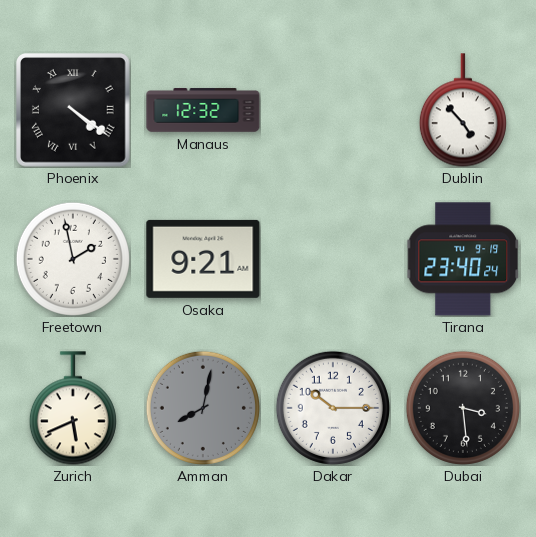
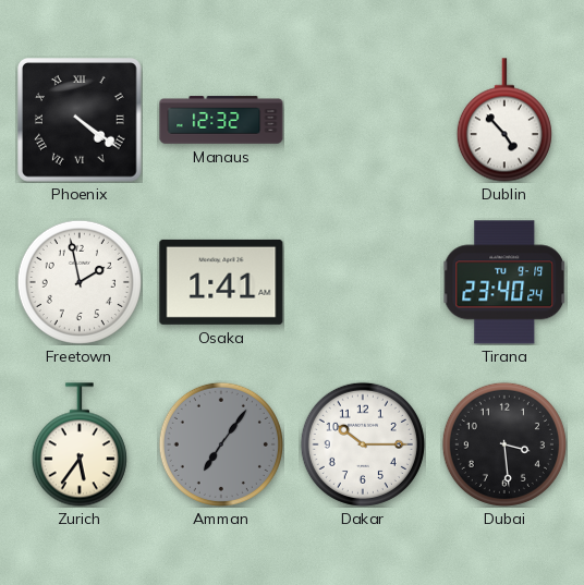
Osaka: 9:21 -> 1:41 (221, 282)
Zurich: 5:41 -> 5:36 (80, 444)
Amman: 8:02 -> 7:06 (221, 444)
